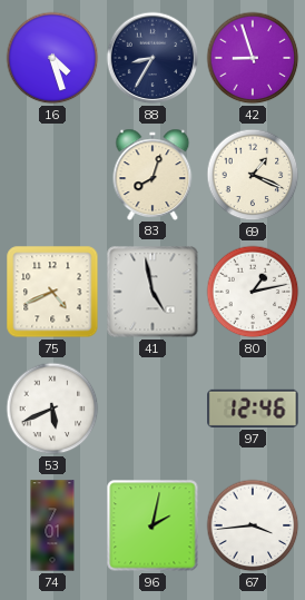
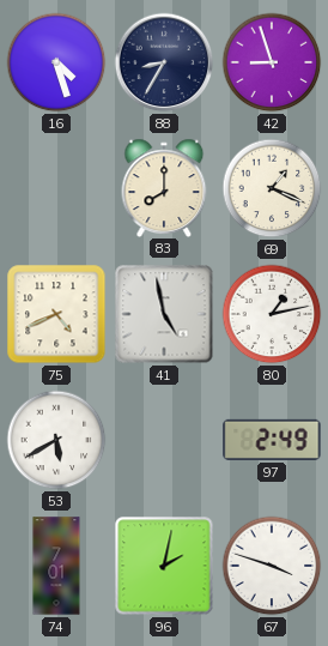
83: 8:03 -> 8:00 (164, 187)
53: 5:41 -> 5:40 (56, 440)
97: 12:46 -> 2:49 (272, 440)
67: 3:44 -> 3:48 (272, 566)
